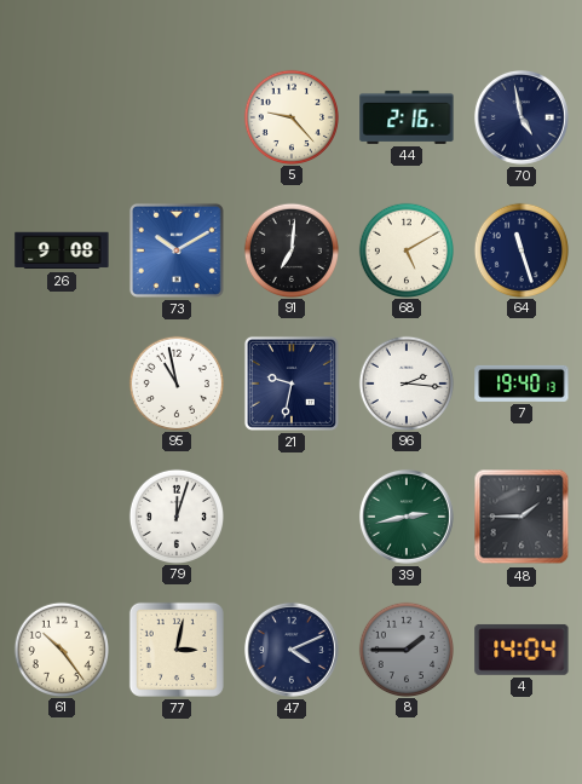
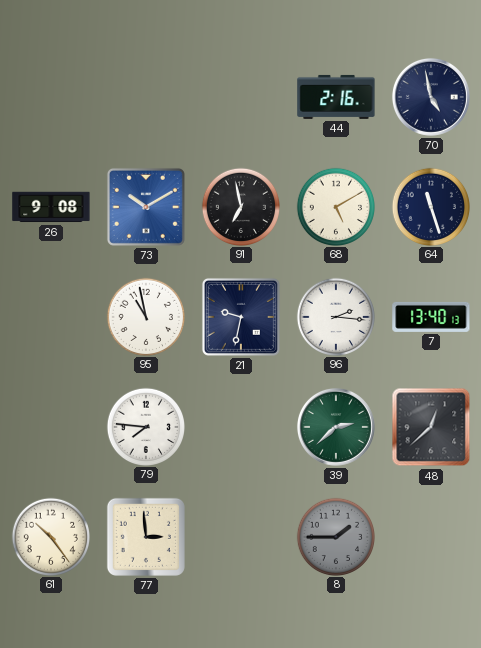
5: 9:23 -> none (290, 116)
91: 7:01 -> 6:58 (240, 206)
7: 19:40 -> 13:40 (431, 317)
79: 12:03 -> 7:46 (145, 426)
39: 2:43 -> 2:38 (336, 427)
48: 1:45 -> 12:38 (431, 427)
77: 3:02 -> 2:59 (146, 537)
47: 4:11 -> none (292, 650)
4: 14:04 -> none (522, 650)
